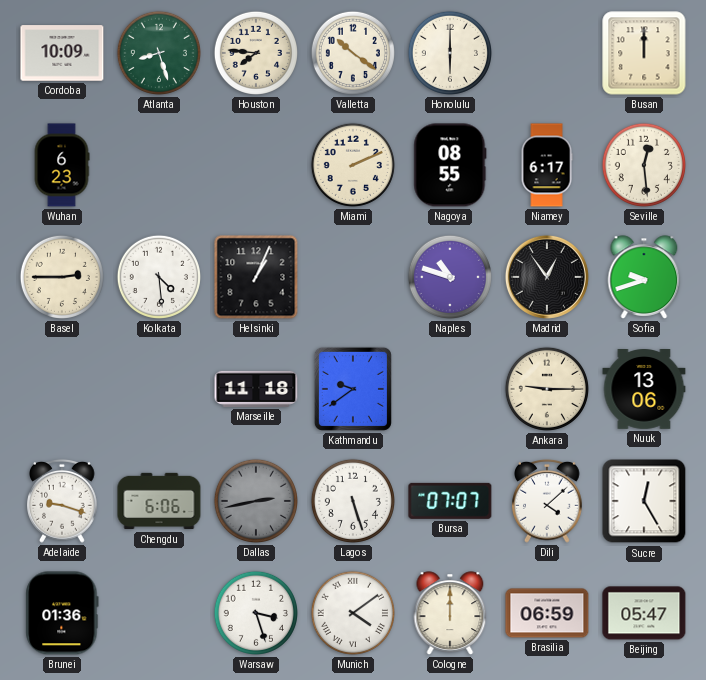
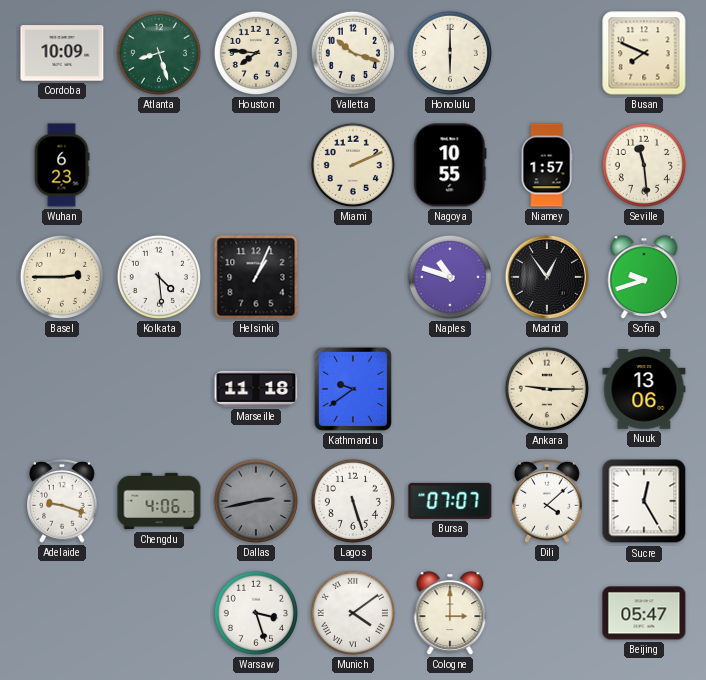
Valletta: 10:21 -> 10:18 (353, 53)
Busan: 12:00 -> 7:49 (644, 53)
Nagoya: 08:55 -> 10:55 (450, 165)
Niamey: 6:17 -> 1:57 (547, 165)
Seville: 12:29 -> 11:29 (644, 165)
Chengdu: 6:06 -> 4:06 (159, 501)
Brunei: 01:36 -> none (62, 613)
Cologne: 12:00 -> 3:00 (450, 613)
Brasilia: 06:59 -> none (547, 613)
